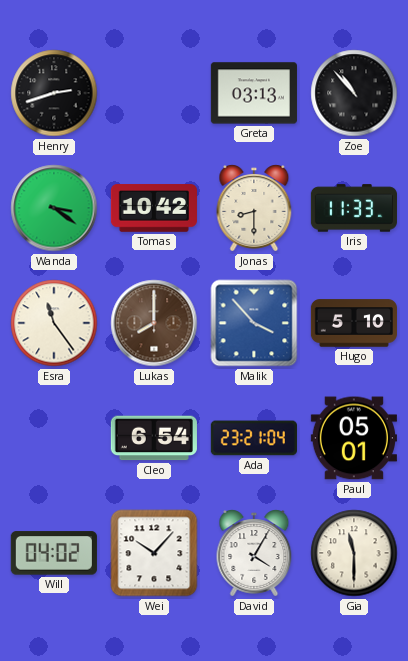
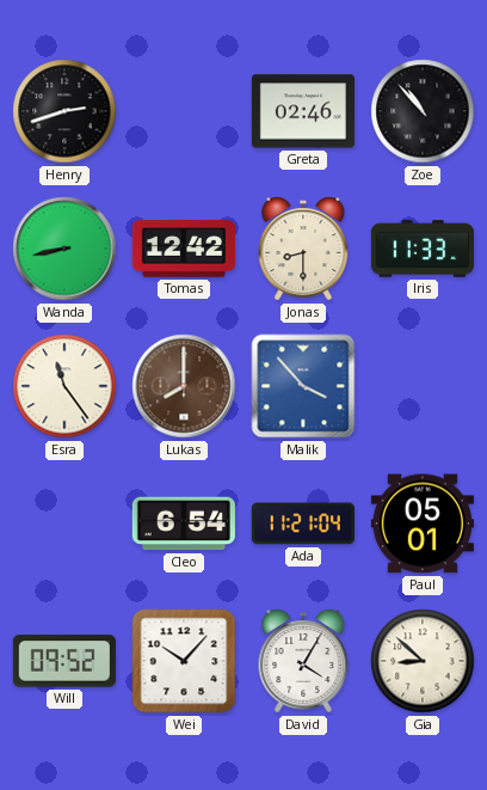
Greta: 03:13 -> 02:46 (303, 111)
Wanda: 3:21 -> 8:43 (64, 249)
Tomas: 10:42 -> 12:42 (184, 249)
Hugo: 5:10 -> none (353, 323)
Ada: 23:21 -> 11:21 (303, 523)
Will: 04:02 -> 09:52 (64, 661)
Gia: 11:30 -> 8:52 (423, 661)
